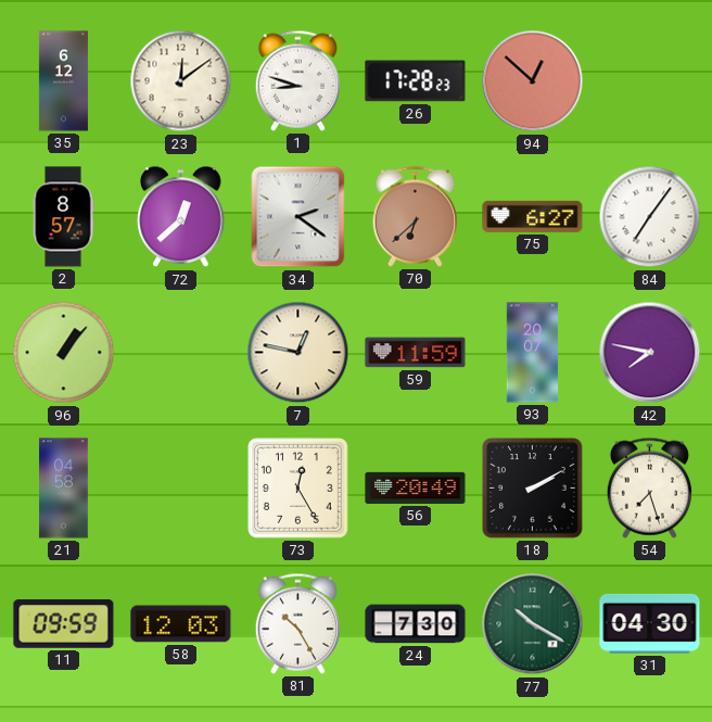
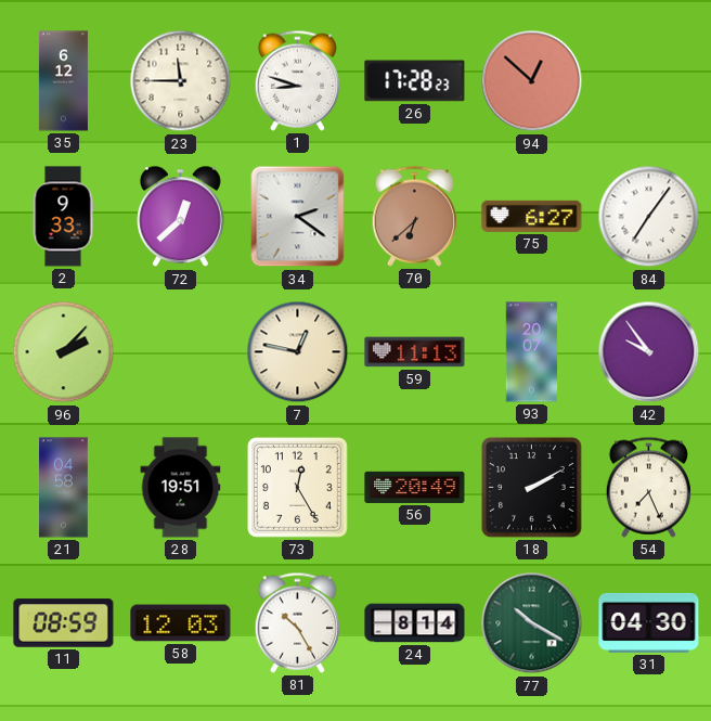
23: 12:09 -> 11:45 (181, 81)
2: 8:57 -> 9:33 (63, 217)
96: 1:07 -> 2:07 (64, 352)
59: 11:59 -> 11:13 (415, 352)
42: 7:47 -> 9:54 (649, 352)
28: none -> 19:51 (181, 488)
54: 7:27 -> 7:26 (648, 487)
11: 09:59 -> 08:59 (64, 623)
24: 7:30 -> 8:14 (415, 623)
